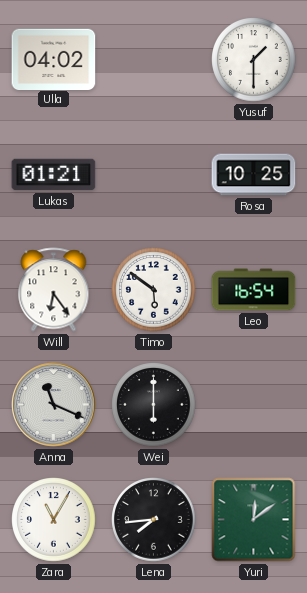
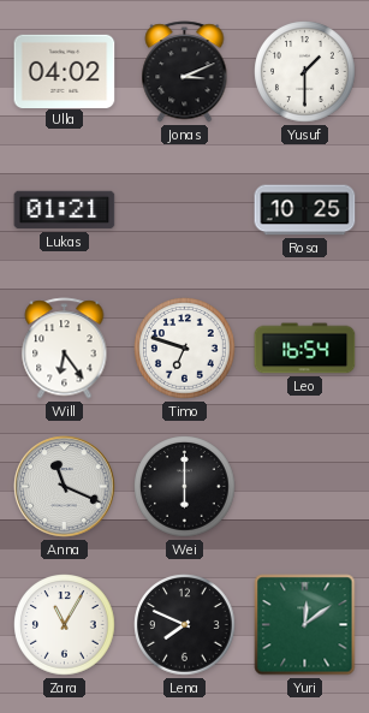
Jonas: none -> 3:11 (185, 72)
Timo: 5:51 -> 6:48 (185, 349)
Lena: 7:44 -> 7:49 (185, 625)
